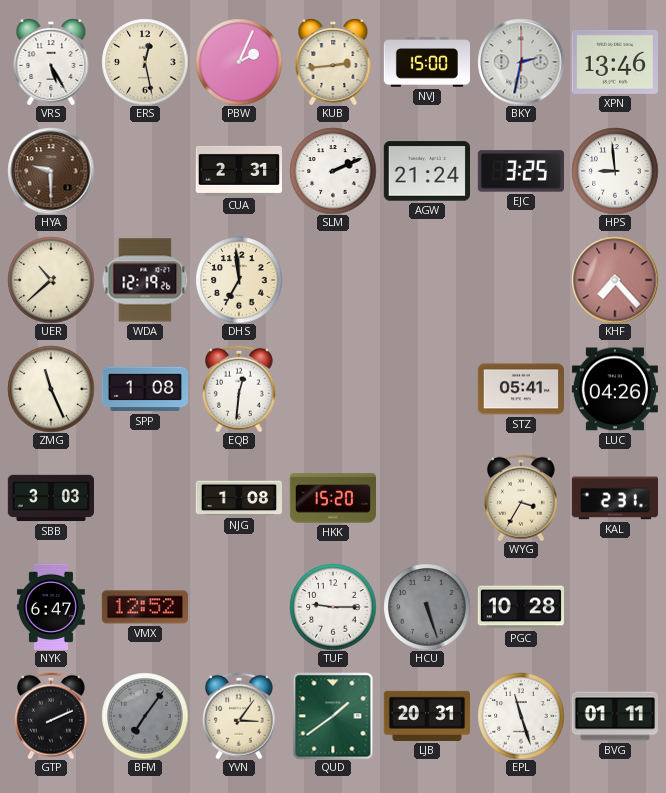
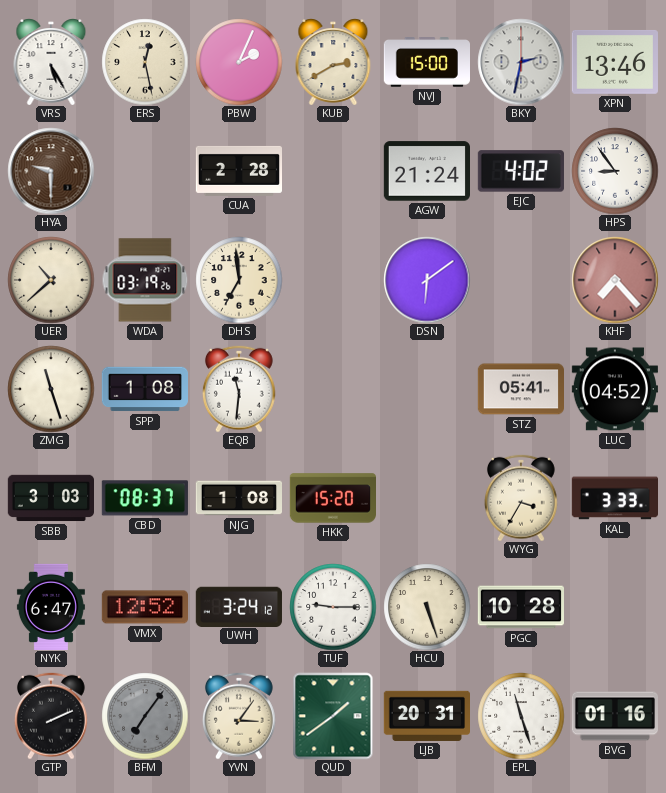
KUB: 2:44 -> 2:40 (333, 62)
CUA: 2:31 -> 2:28 (238, 171)
SLM: 2:11 -> none (333, 171)
EJC: 3:25 -> 4:02 (520, 171)
HPS: 8:59 -> 8:54 (615, 171)
WDA: 12:19 -> 03:19 (145, 280)
DSN: none -> 6:09 (427, 280)
ZMG: 11:26 -> 11:27 (51, 389)
EQB: 12:31 -> 11:31 (239, 389)
LUC: 04:26 -> 04:52 (615, 389)
CBD: none -> 08:37 (145, 498)
KAL: 2:31 -> 3:33 (614, 498)
UWH: none -> 3:24 (239, 606)
HCU dial: grey -> cream (427, 607)
BVG: 01:11 -> 01:16 (614, 716)
